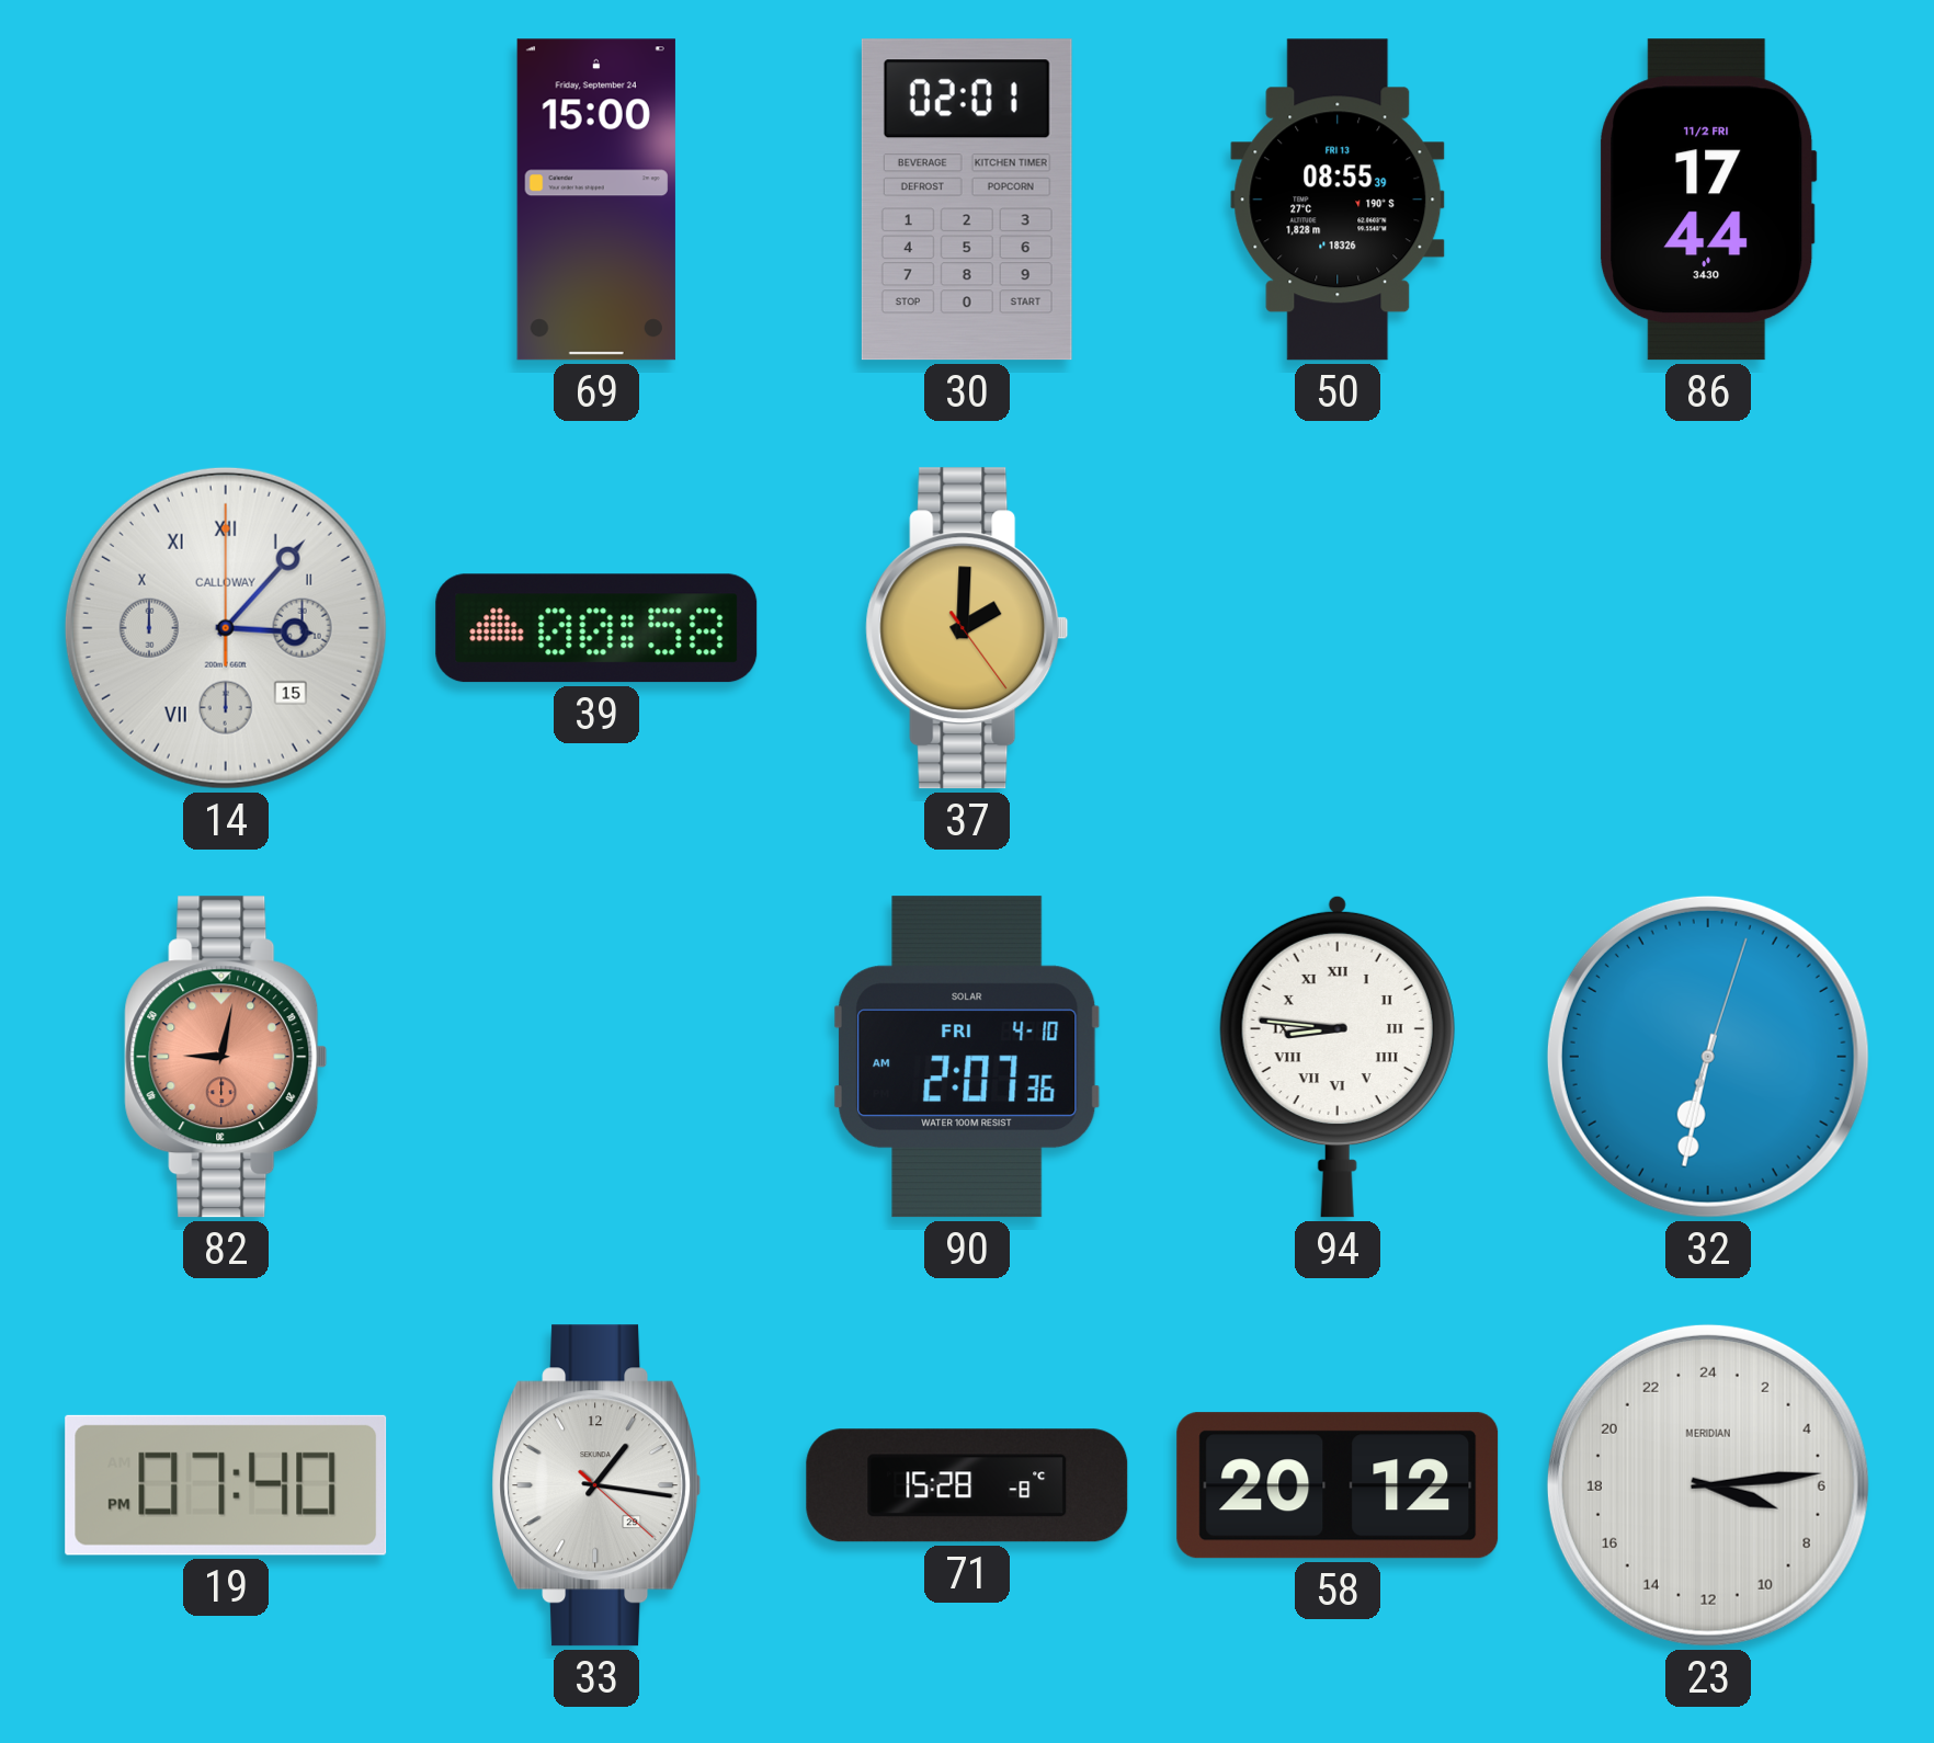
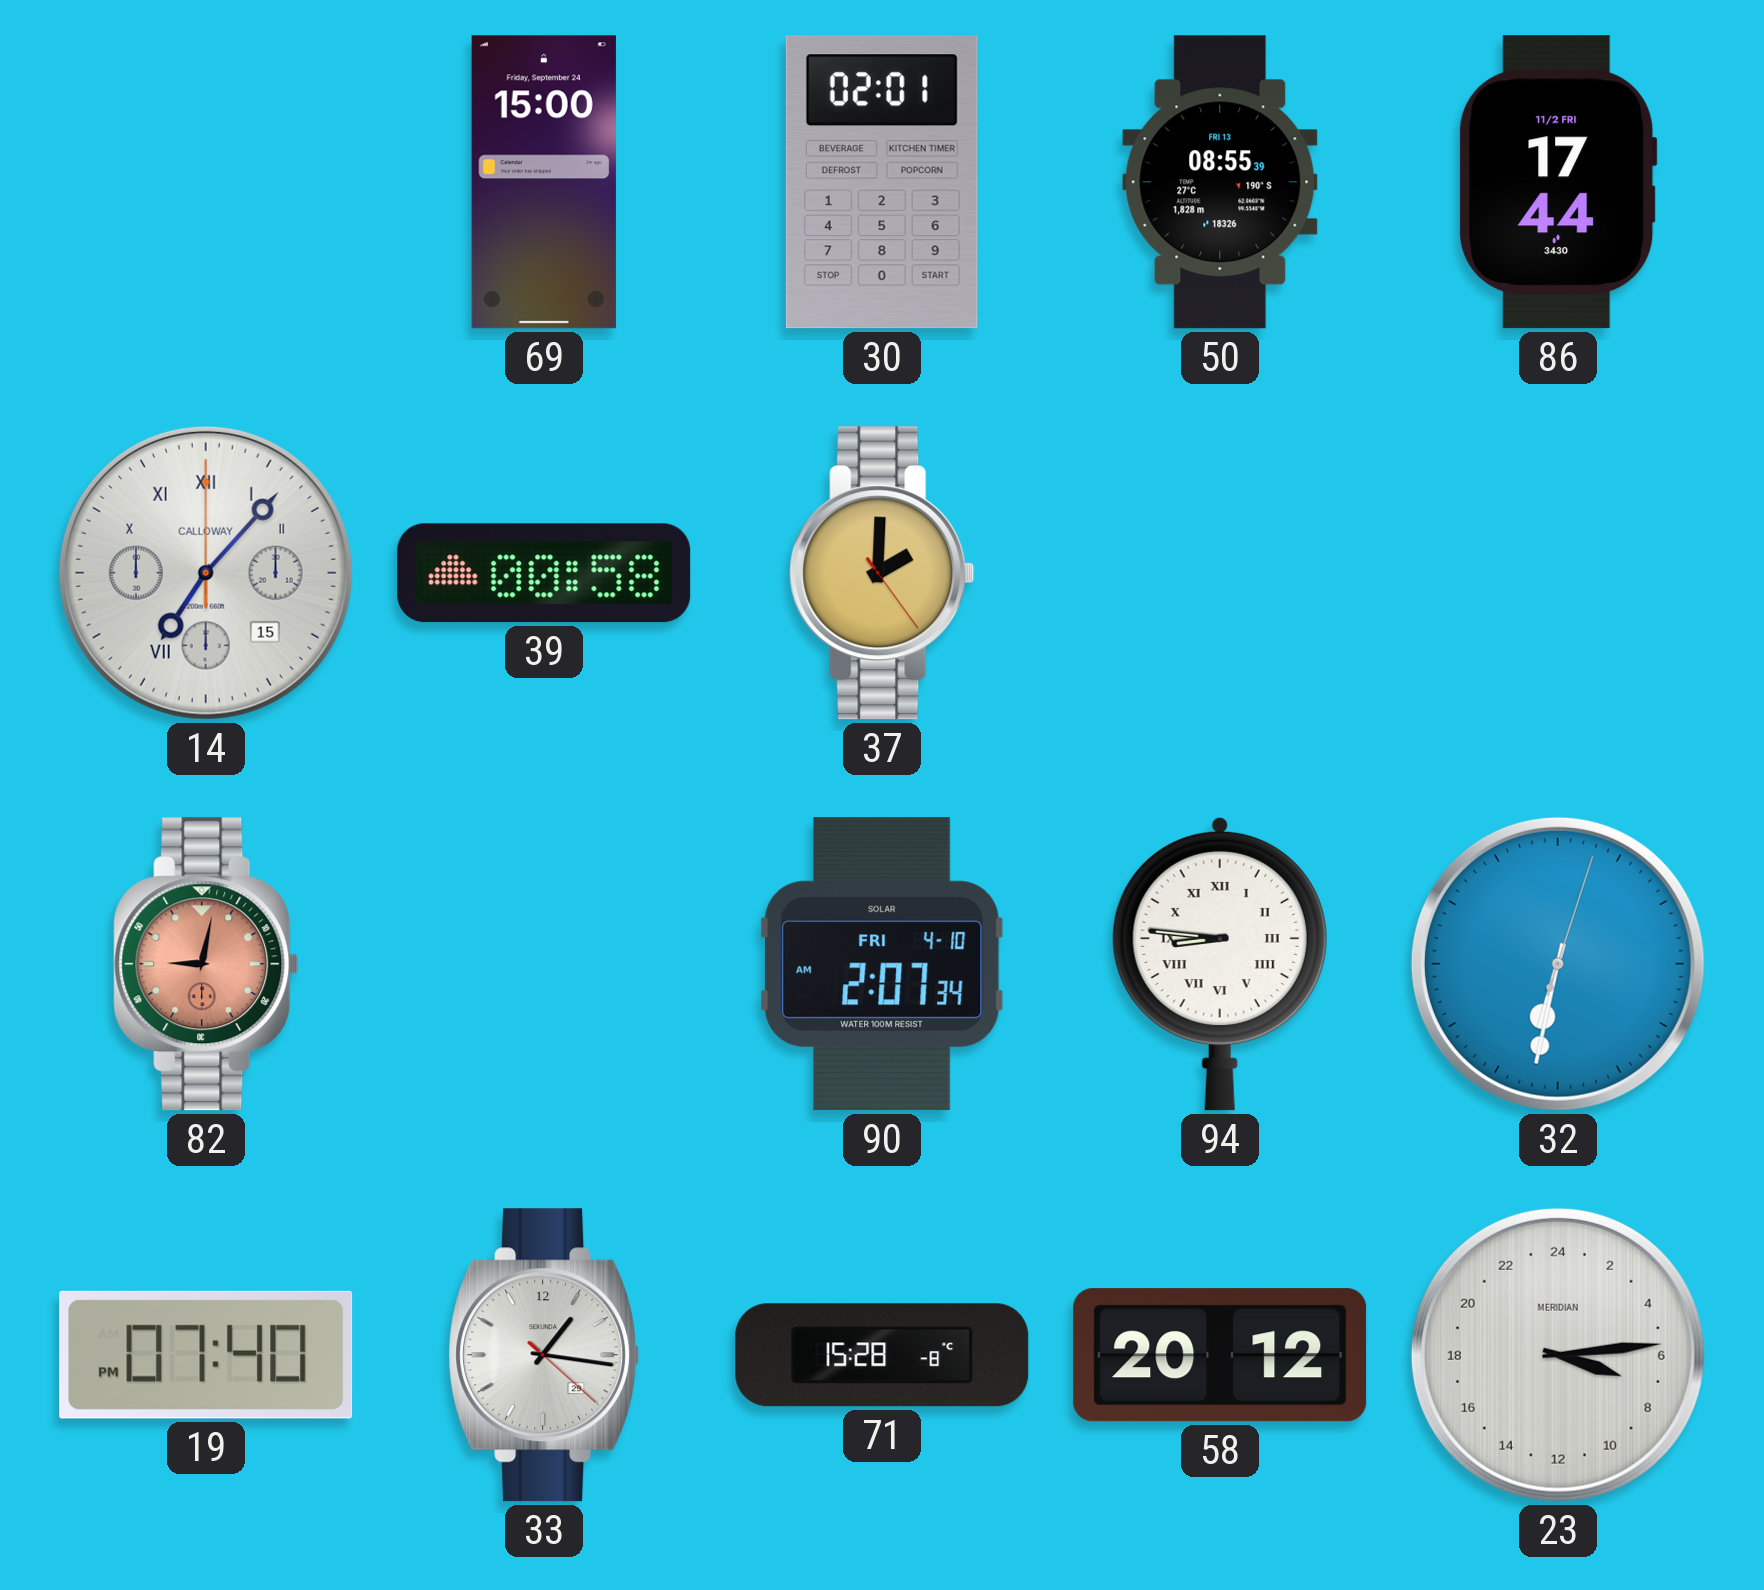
14: 3:07 -> 7:07 (206, 573)
90: 2:07:36 AM -> 2:07:34 AM (882, 964)
